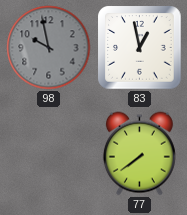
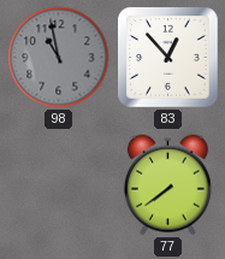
98: 9:58 -> 10:58 (59, 58)
83: 12:58 -> 12:53 (168, 58)
